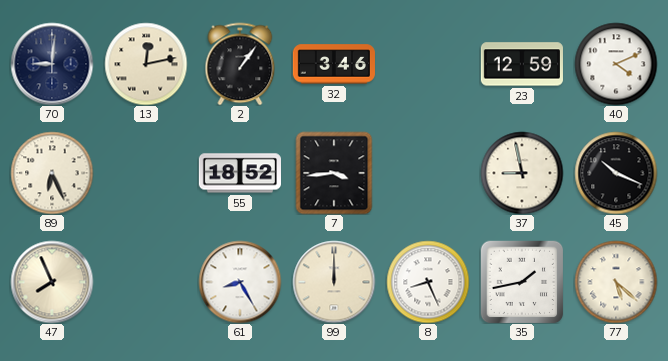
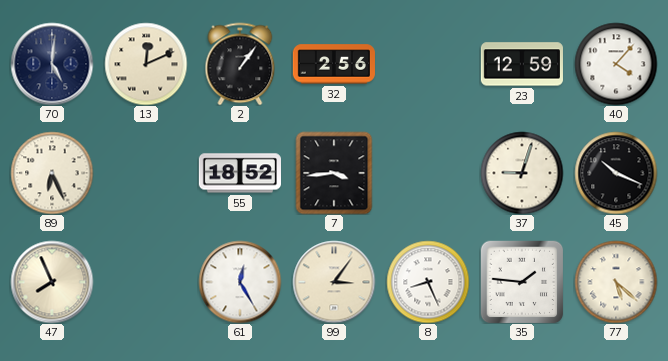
70: 9:01 -> 5:01 (52, 64)
13: 12:13 -> 12:11 (146, 64)
32: 3:46 -> 2:56 (334, 64)
40: 4:11 -> 4:07 (616, 64)
37: 8:58 -> 9:03 (522, 173)
61: 8:25 -> 12:25 (240, 282)
99: 12:00 -> 3:06 (334, 282)
35: 1:43 -> 1:46 (522, 282)
